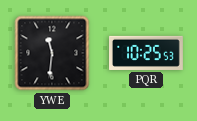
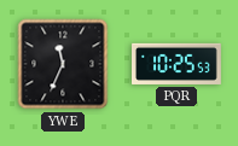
YWE: 11:31 -> 11:34 (63, 64)
